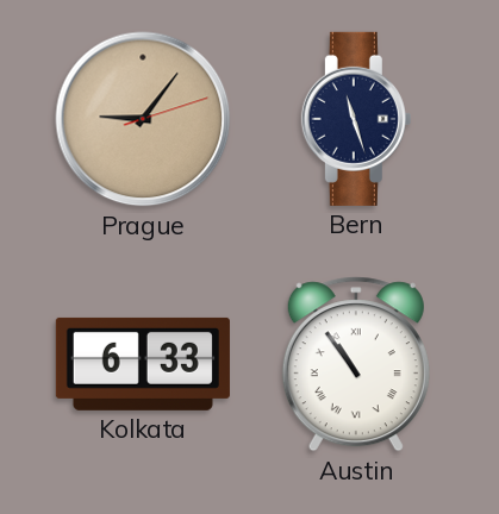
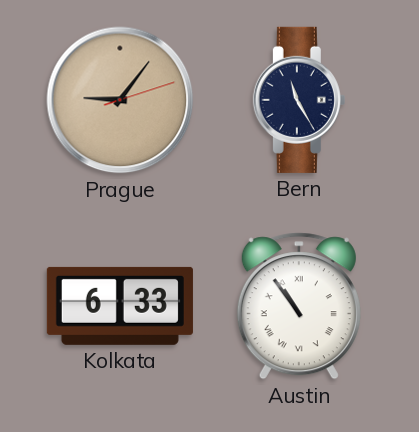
Bern: 11:27 -> 11:25 (299, 100)
